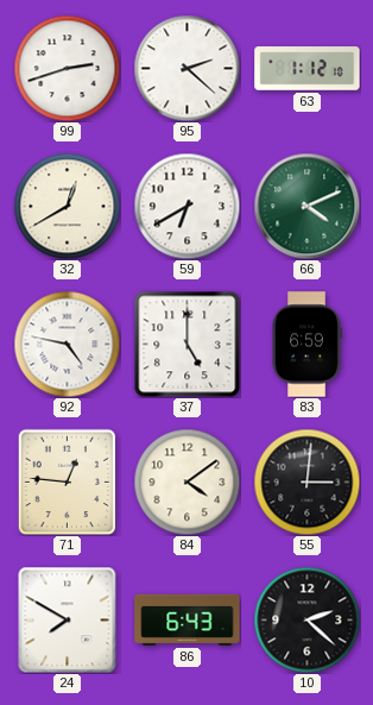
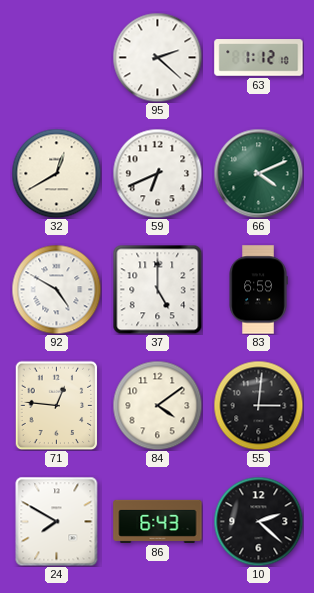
99: 2:42 -> none (67, 68)
59: 6:40 -> 6:41 (157, 173)
92: 4:47 -> 4:50 (56, 289)
